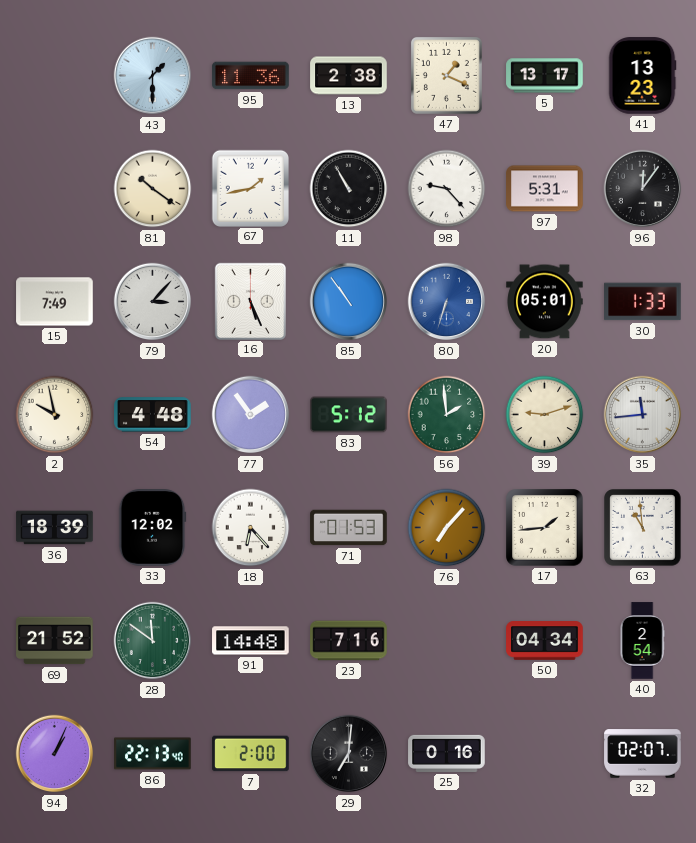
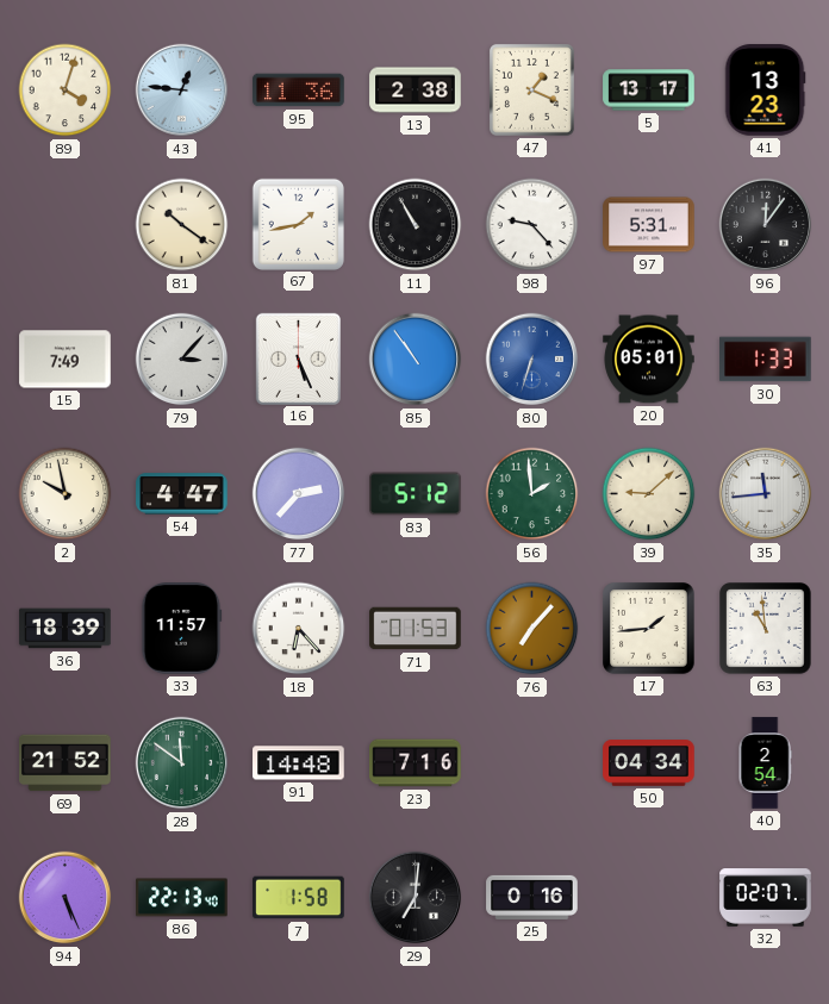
89: none -> 4:03 (66, 91)
43: 1:30 -> 12:46 (182, 91)
54: 4:48 -> 4:47 (182, 494)
77: 1:54 -> 2:37 (299, 494)
39: 9:12 -> 9:08 (649, 494)
33: 12:02 -> 11:57 (181, 629)
94: 1:04 -> 5:26 (66, 898)
7: 2:00 -> 1:58 (299, 898)
